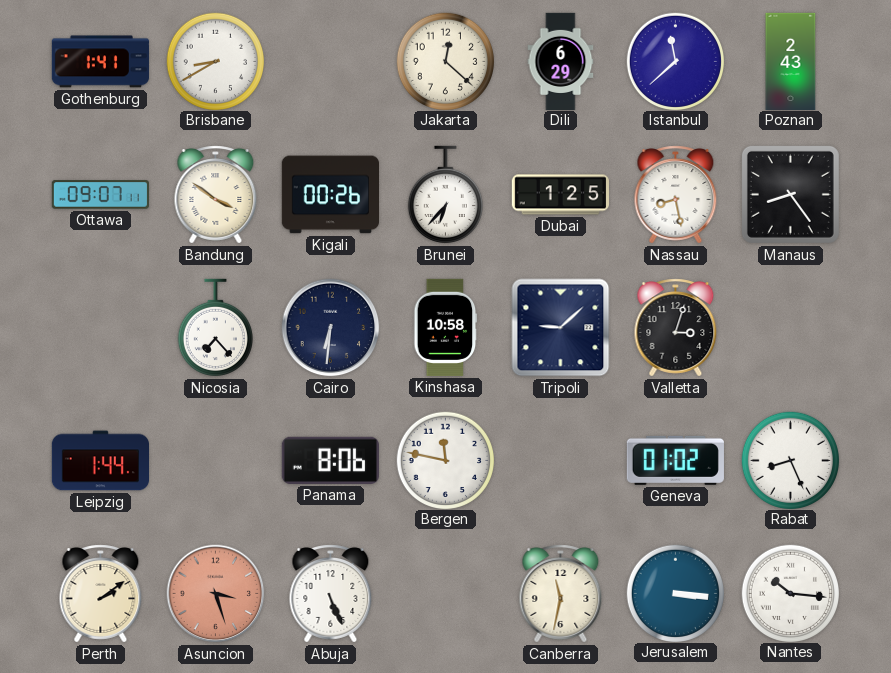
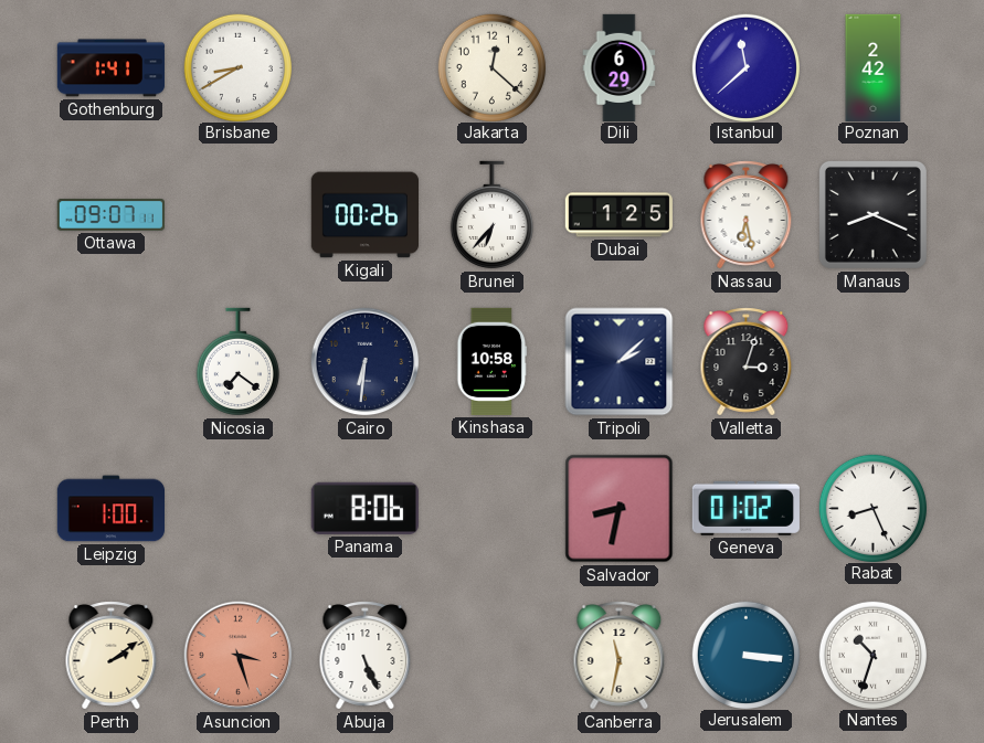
Poznan: 2:43 -> 2:42 (874, 67)
Bandung: 3:51 -> none (216, 195)
Nassau: 8:28 -> 6:28 (747, 215)
Manaus: 8:24 -> 8:19 (872, 214)
Nicosia: 7:23 -> 7:21 (237, 362)
Tripoli: 9:08 -> 2:08 (620, 362)
Leipzig: 1:44 -> 1:00 (110, 509)
Bergen: 11:47 -> none (445, 460)
Salvador: none -> 8:32 (620, 509)
Nantes: 10:16 -> 10:33 (872, 655)
